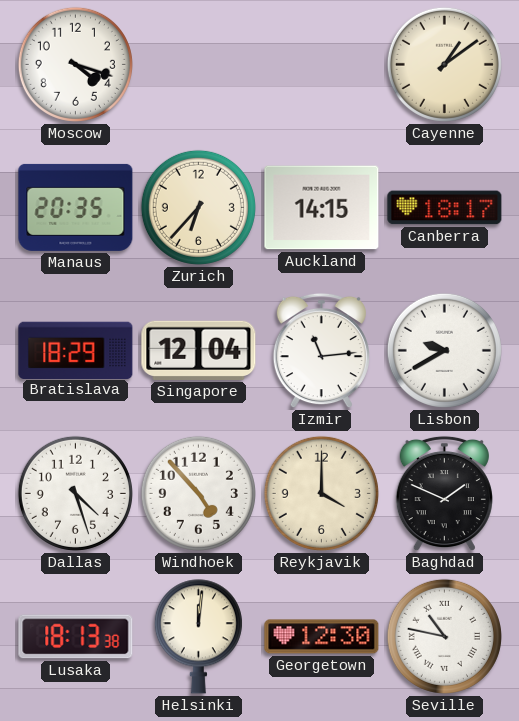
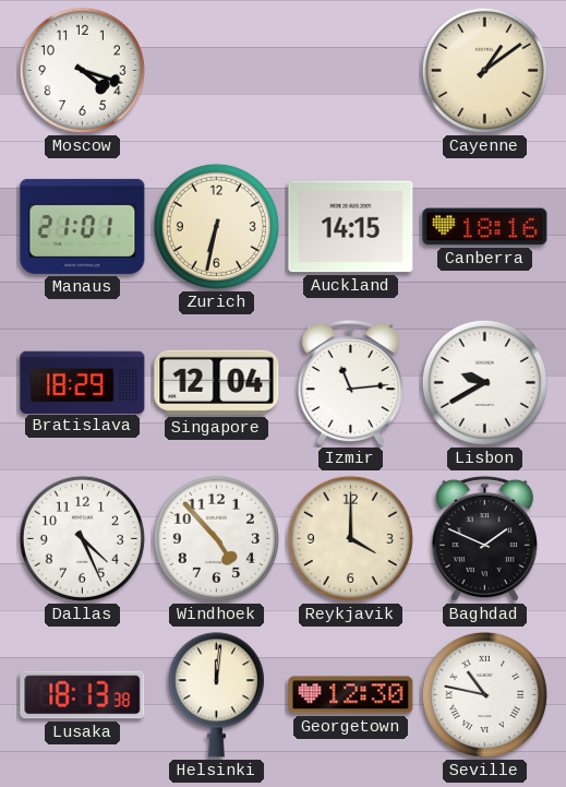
Manaus: 20:35 -> 21:01 (83, 226)
Zurich: 6:37 -> 6:32 (216, 226)
Canberra: 18:17 -> 18:16 (485, 227)
Dallas: 4:27 -> 4:26 (82, 538)
